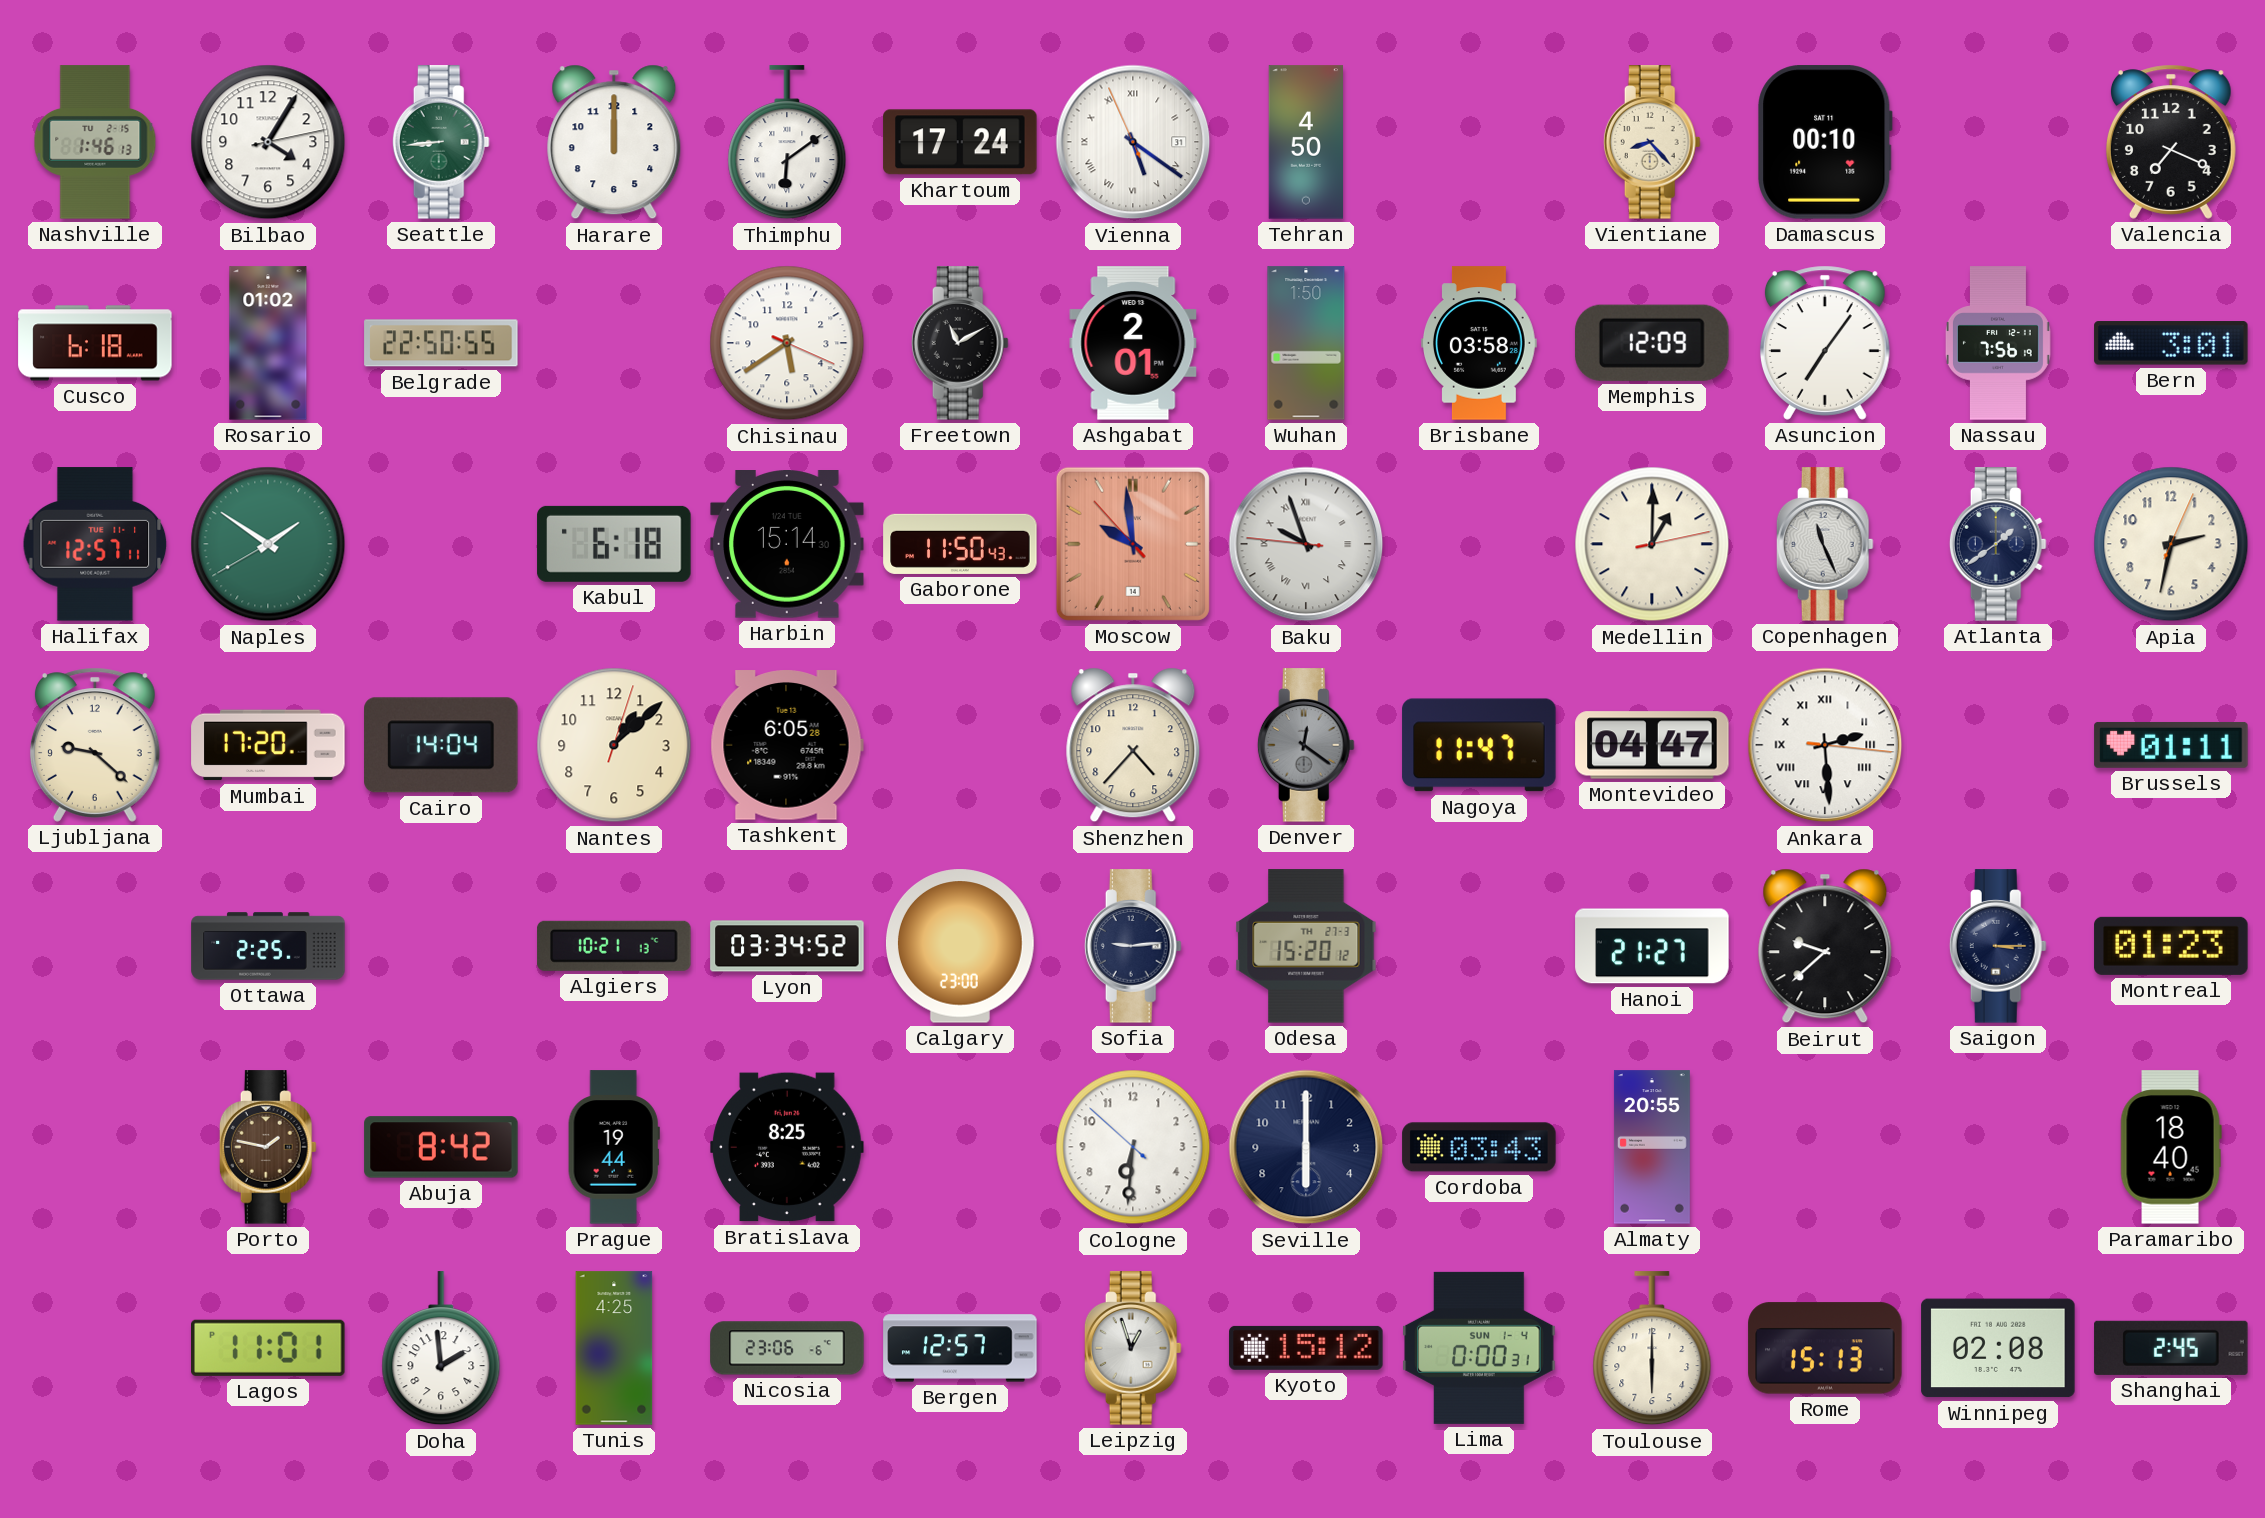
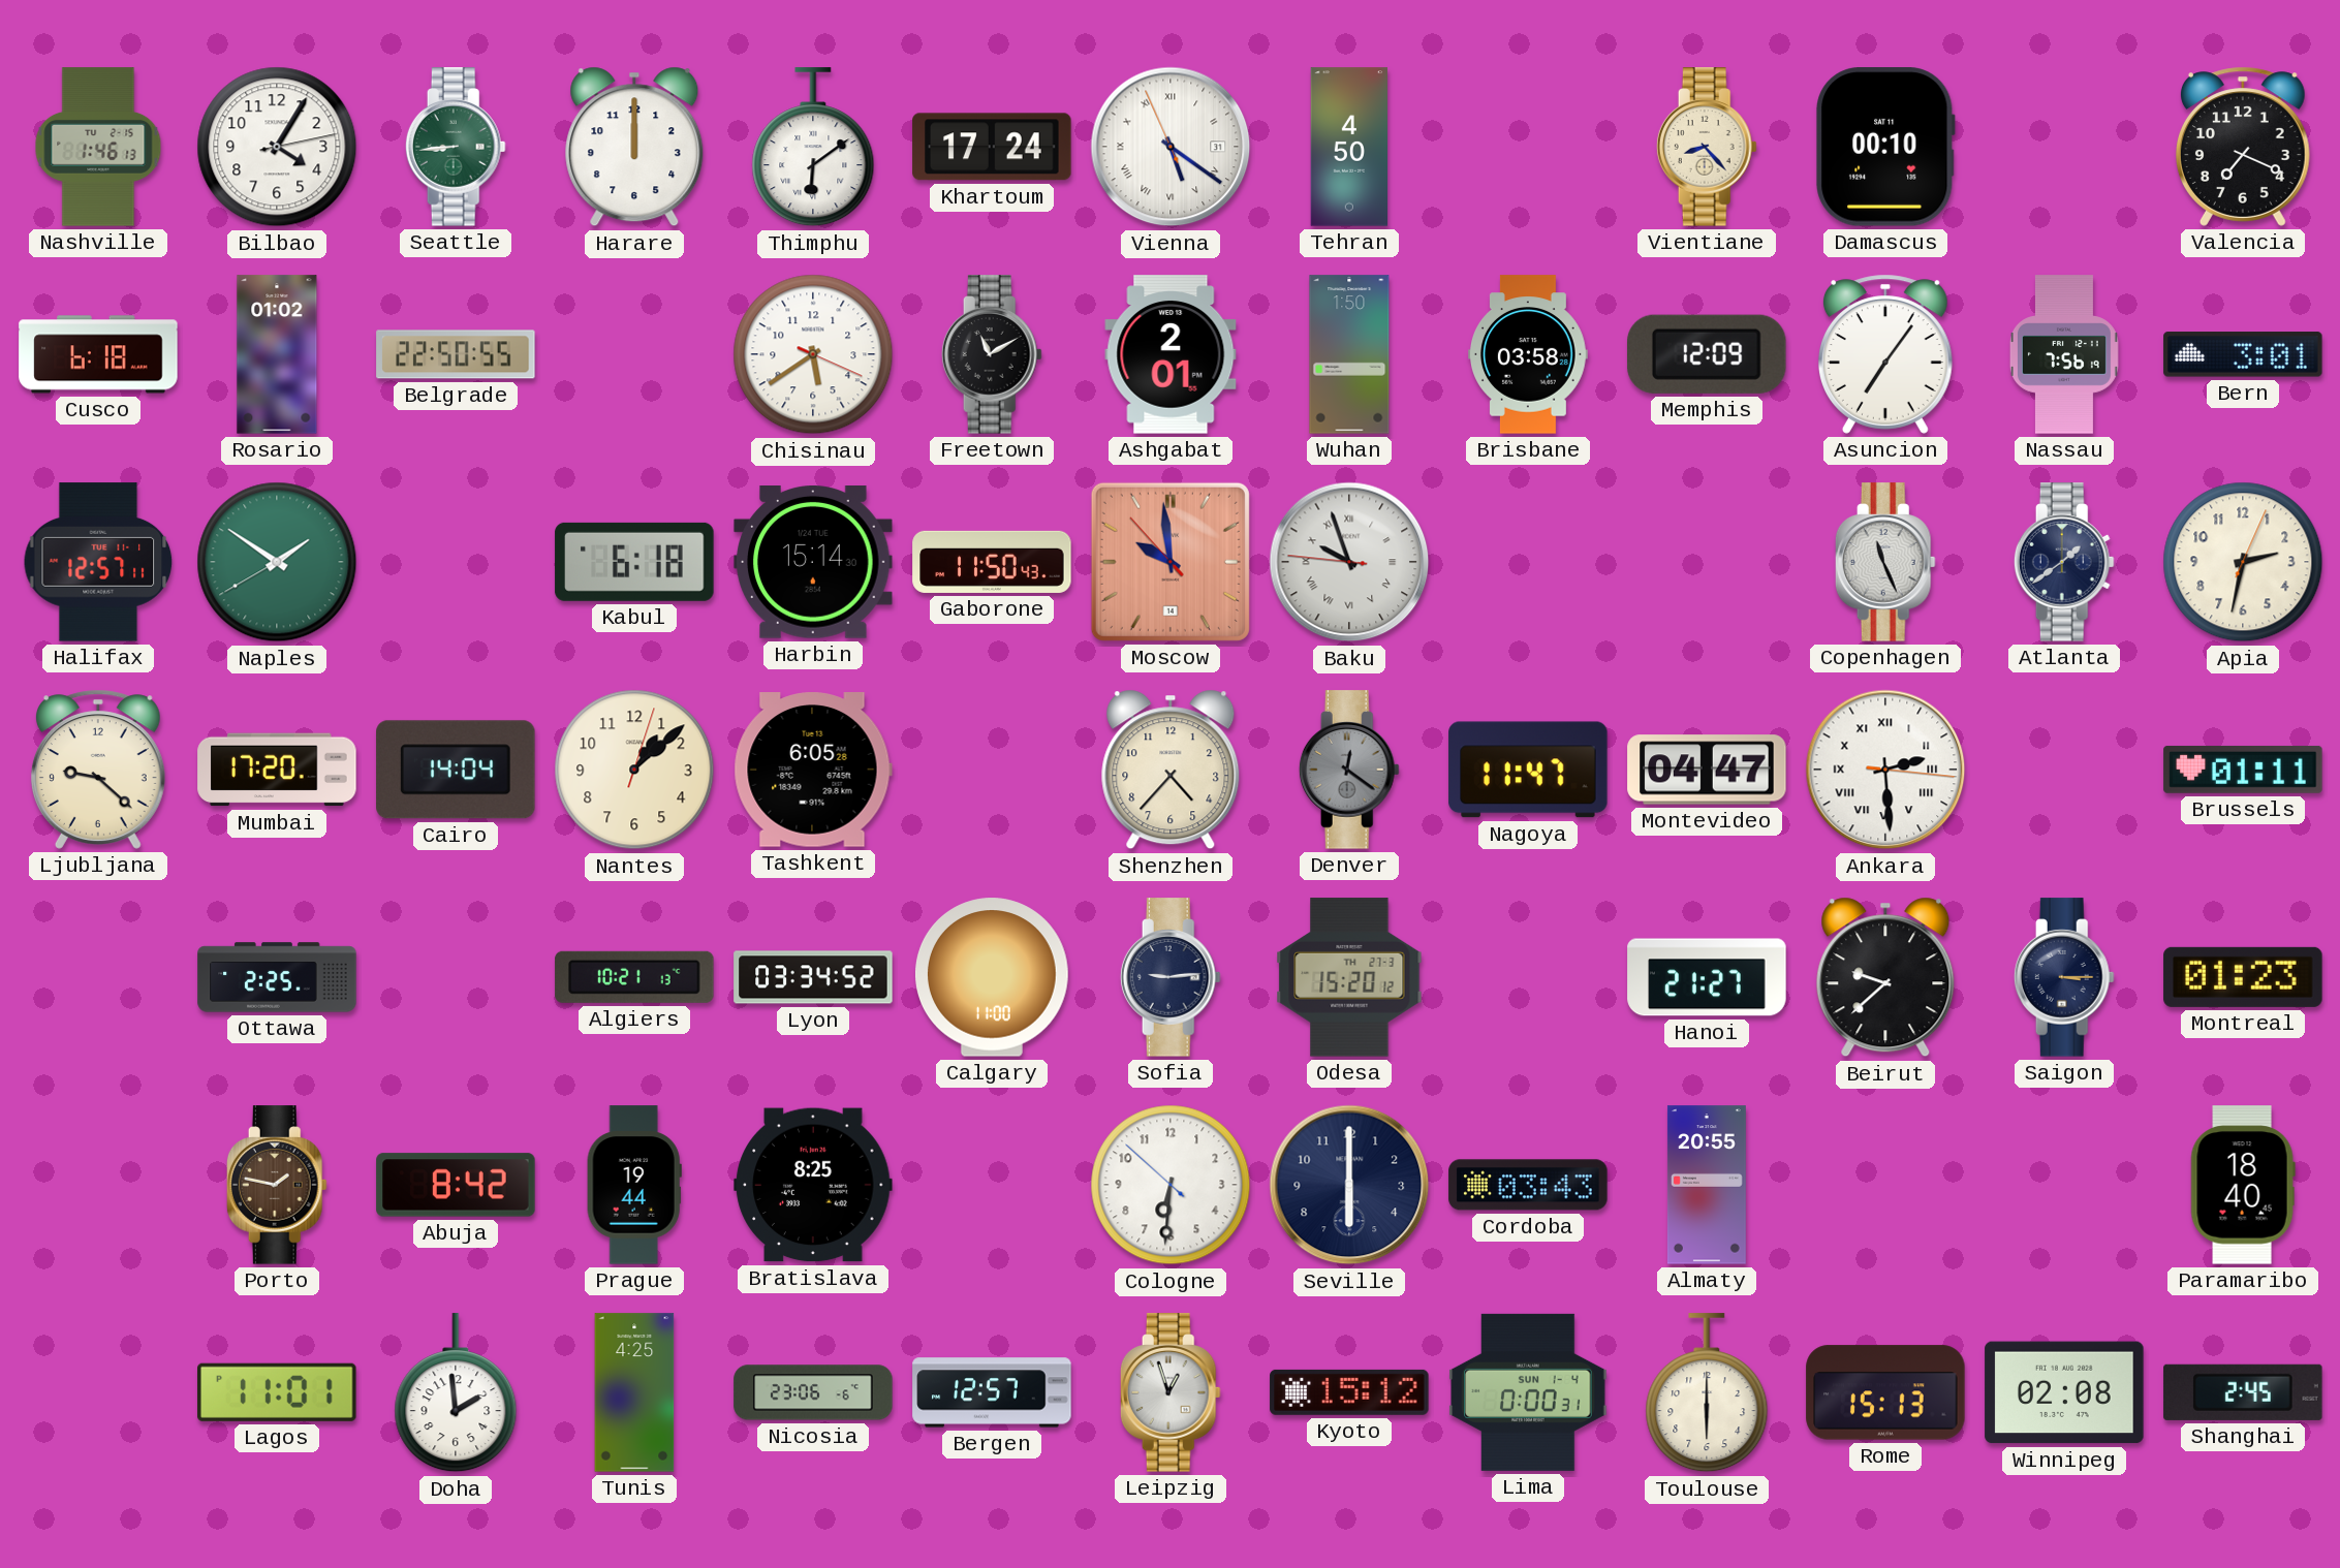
Medellin: 1:00 -> none (1652, 544)
Calgary: 23:00 -> 11:00 (992, 977)
